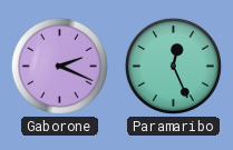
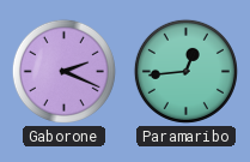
Paramaribo: 12:26 -> 12:44 (185, 71)
